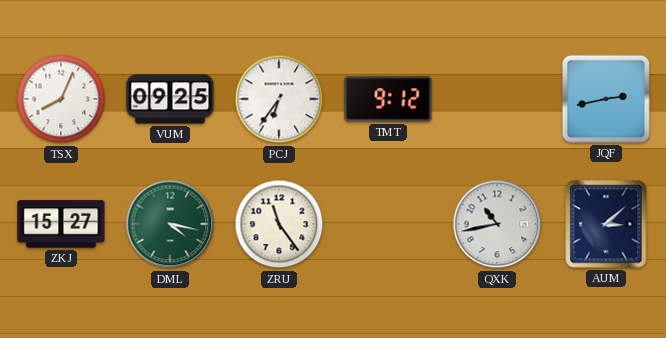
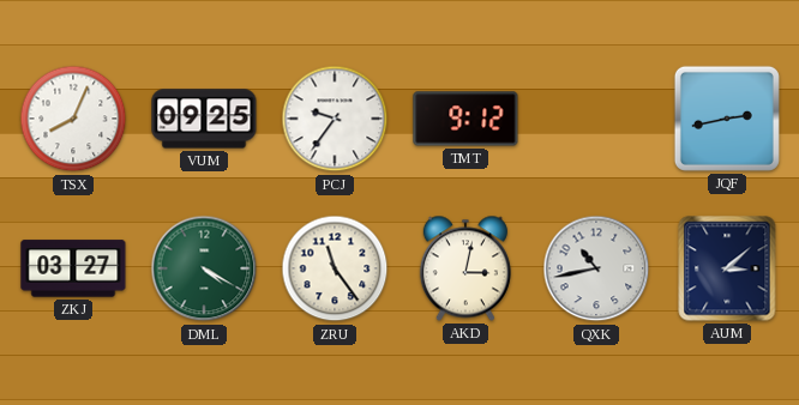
PCJ: 6:36 -> 9:36 (335, 119)
ZKJ: 15:27 -> 03:27 (73, 268)
DML: 4:17 -> 4:20 (204, 268)
AKD: none -> 3:02 (465, 268)
